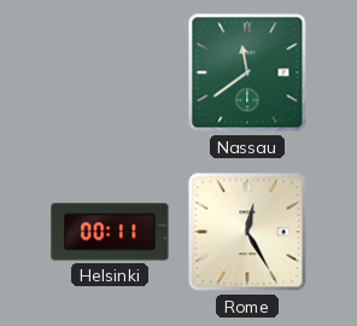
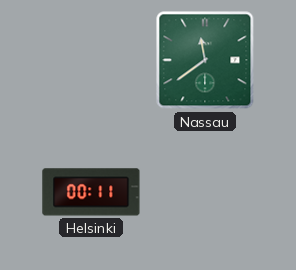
Rome: 12:25 -> none (247, 232)
